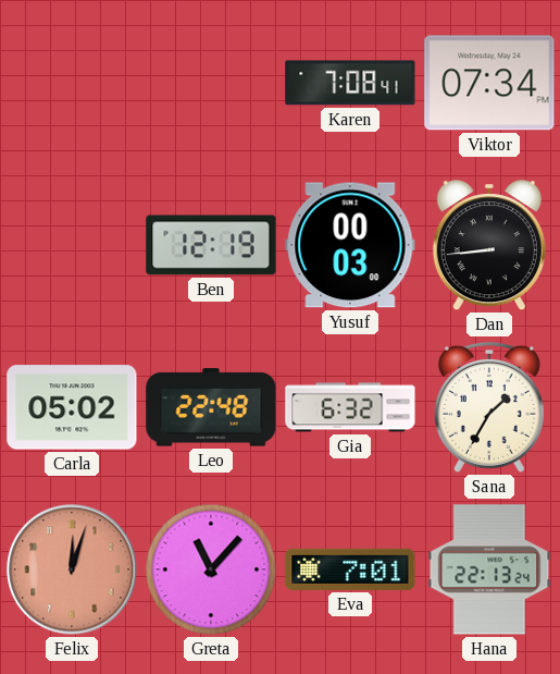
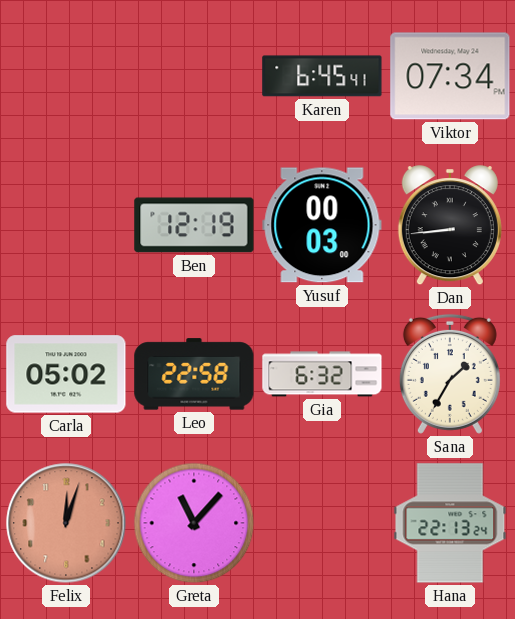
Karen: 7:08 -> 6:45 (322, 76)
Leo: 22:48 -> 22:58 (194, 374)
Eva: 7:01 -> none (350, 569)
